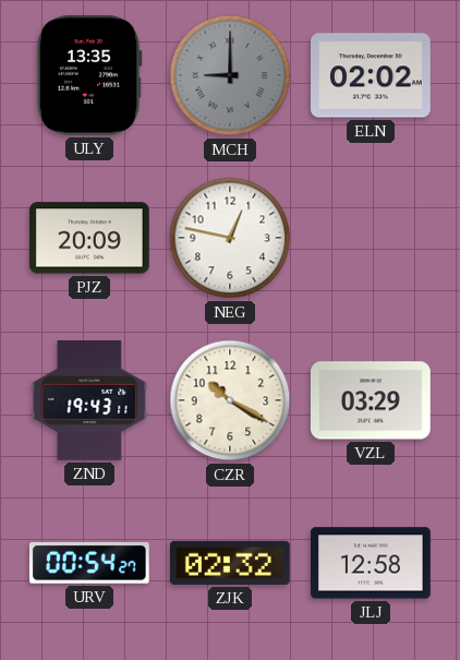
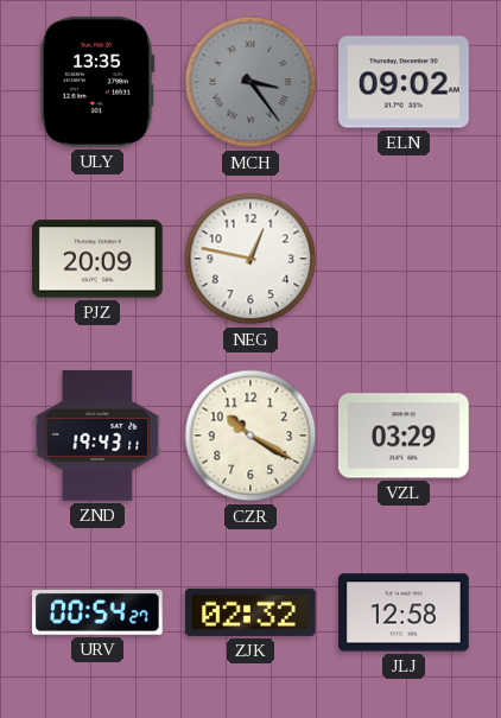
MCH: 9:00 -> 3:24 (251, 82)
ELN: 02:02 -> 09:02 (405, 82)
